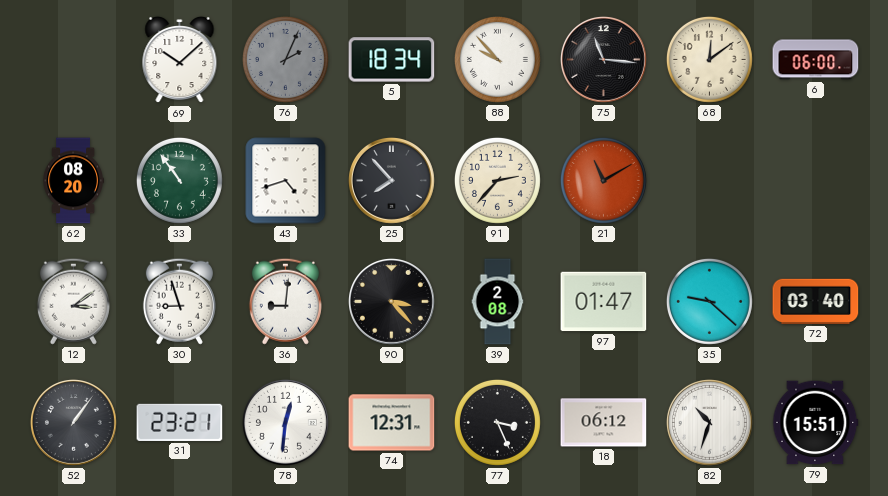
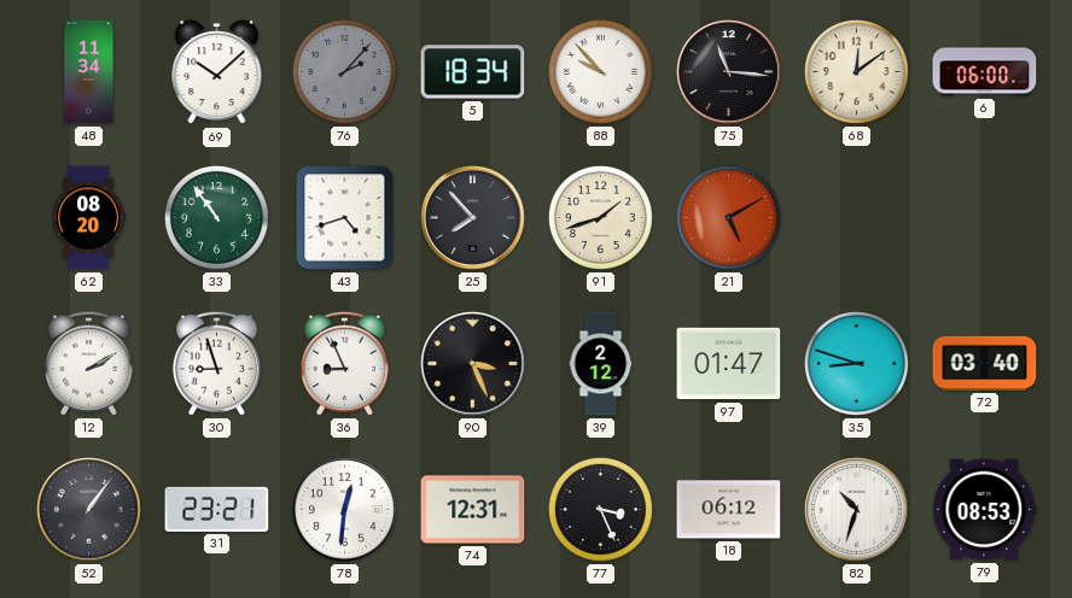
48: none -> 11:34 (89, 72)
76: 2:04 -> 2:07 (344, 71)
91: 2:37 -> 1:42 (600, 217)
21: 11:10 -> 5:10 (728, 217)
12: 3:09 -> 2:10 (88, 363)
36: 9:01 -> 8:56 (344, 363)
90: 3:23 -> 3:26 (472, 363)
39: 2:08 -> 2:12 (601, 364)
35: 9:22 -> 8:48 (856, 363)
79: 15:51 -> 08:53 (985, 510)
